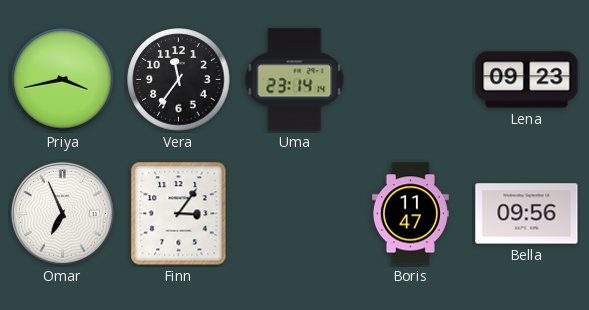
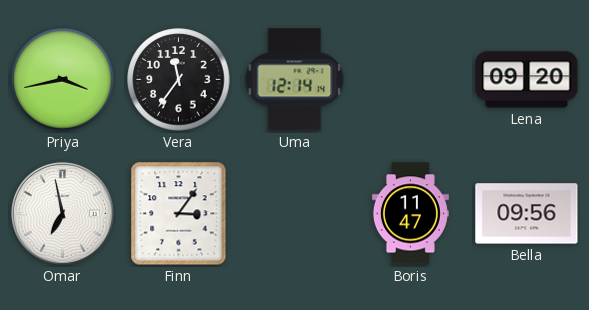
Uma: 23:14 -> 12:14 (295, 80)
Lena: 09:23 -> 09:20 (527, 80)
Omar: 6:56 -> 6:58 (62, 213)
